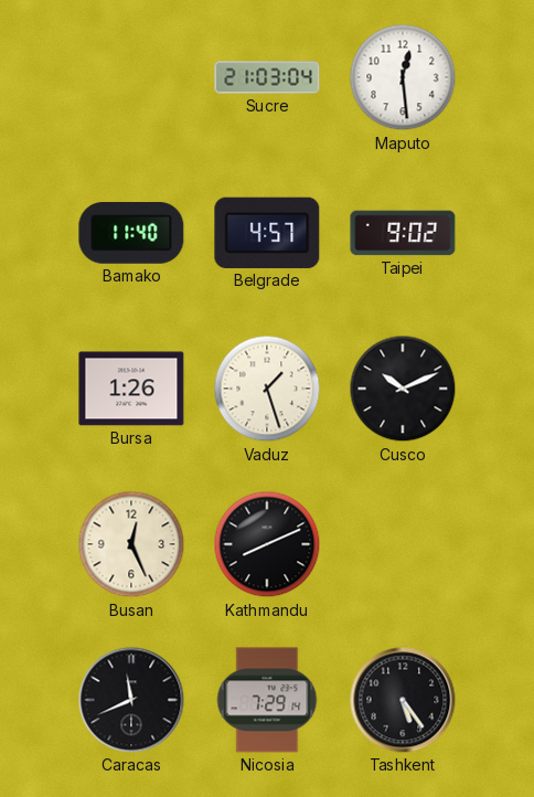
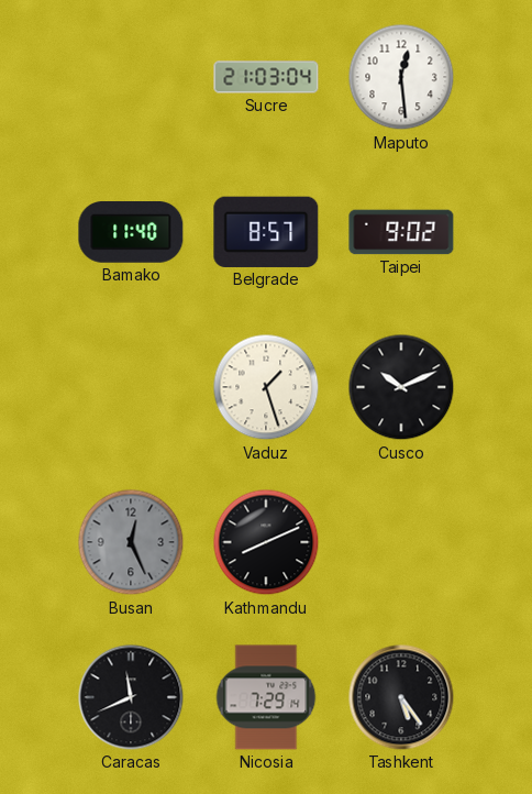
Belgrade: 4:57 -> 8:57 (266, 232)
Bursa: 1:26 -> none (131, 389)
Busan dial: cream -> grey (131, 542)
